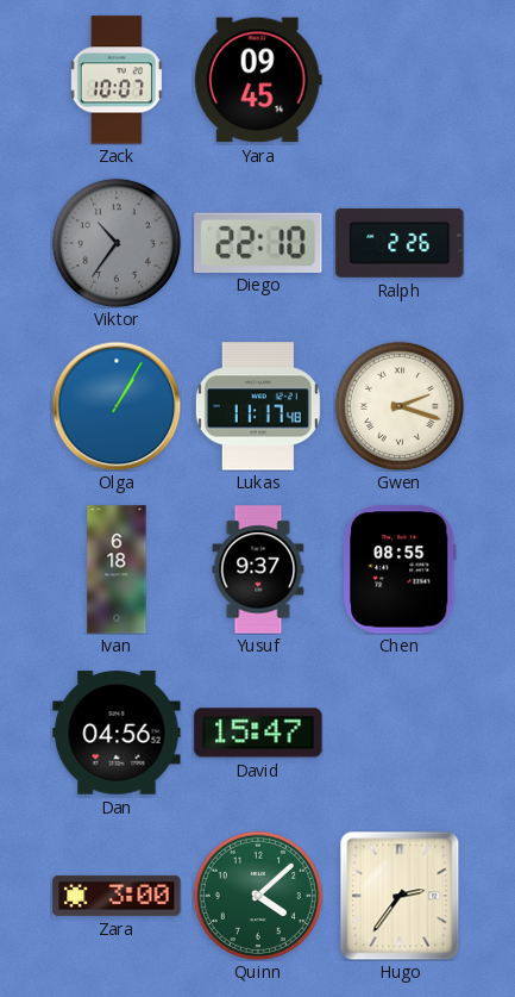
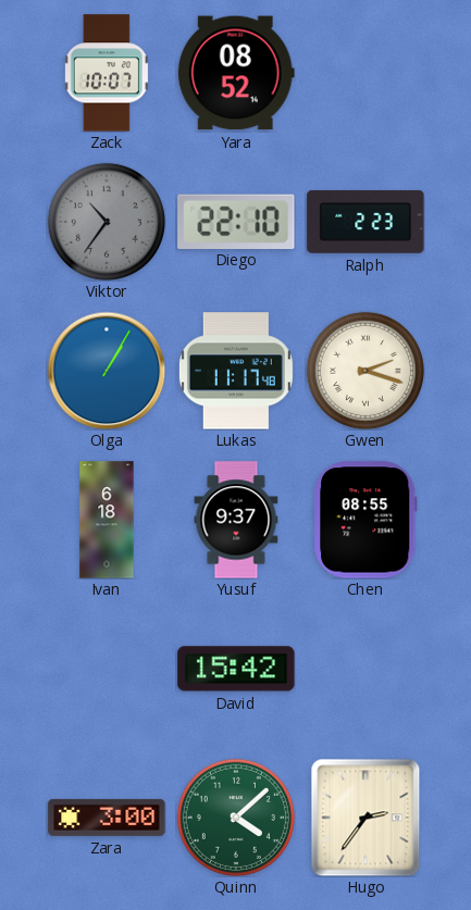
Yara: 09:45 -> 08:52 (236, 73)
Ralph: 2:26 -> 2:23 (365, 222)
Dan: 04:56 -> none (117, 733)
David: 15:47 -> 15:42 (236, 669)
